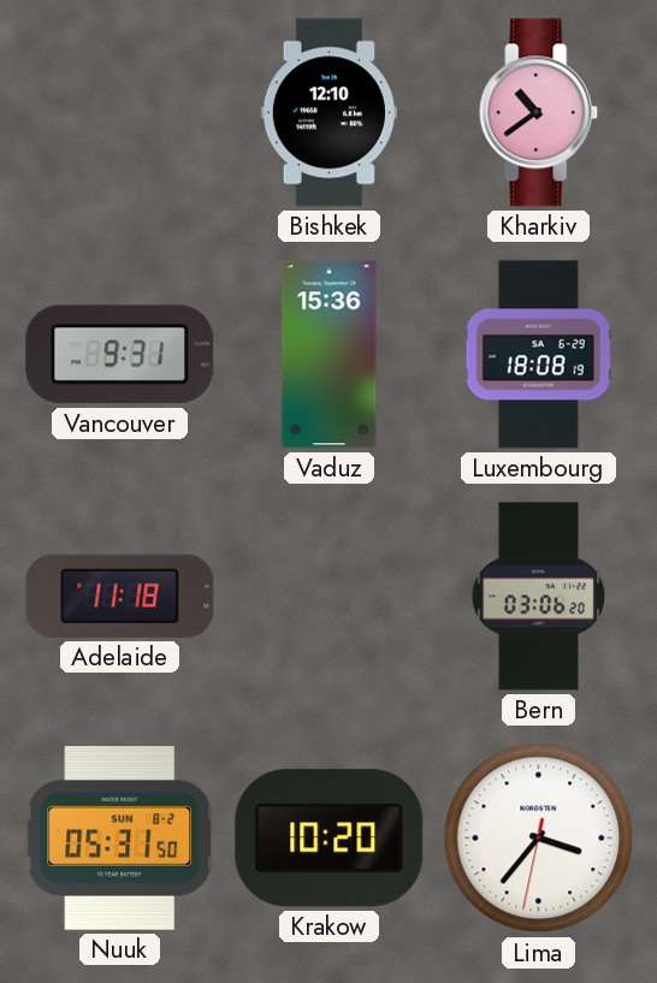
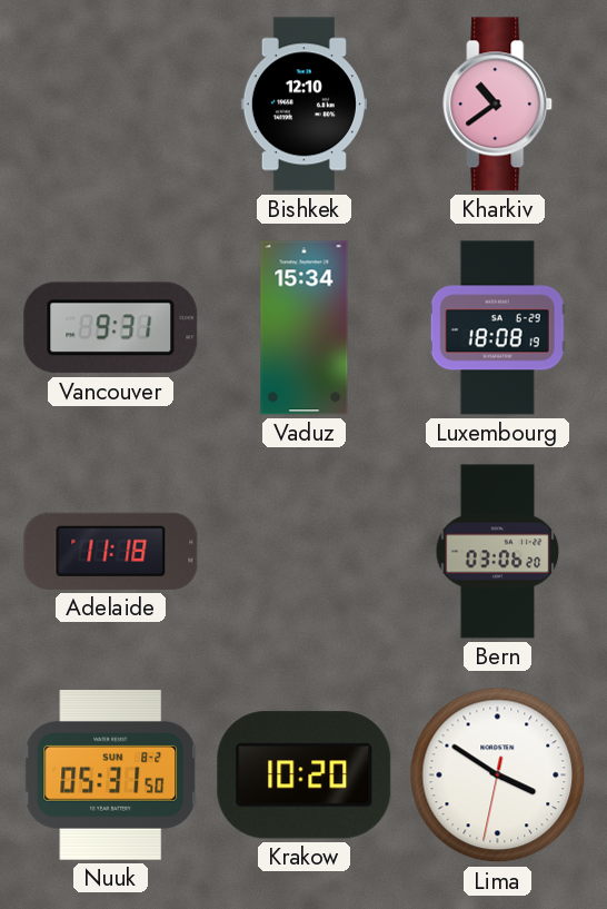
Vaduz: 15:36 -> 15:34 (305, 328)
Lima: 3:36 -> 3:50 (498, 775)
